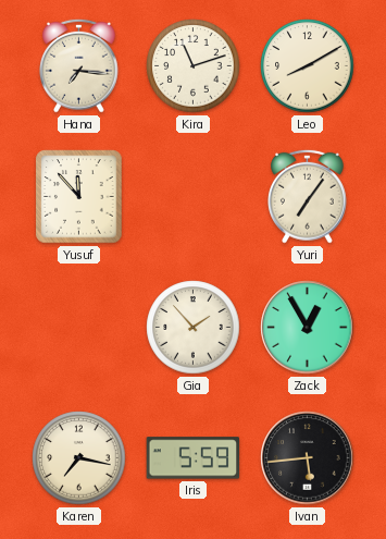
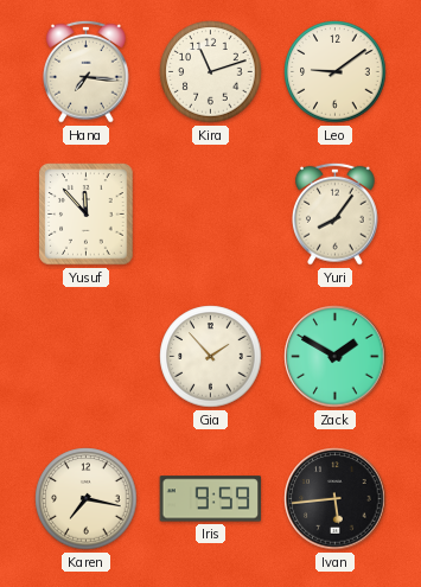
Leo: 8:10 -> 9:09 (336, 72)
Yuri: 7:06 -> 8:06 (336, 213)
Zack: 12:55 -> 1:50 (336, 357)
Iris: 5:59 -> 9:59 (211, 499)
